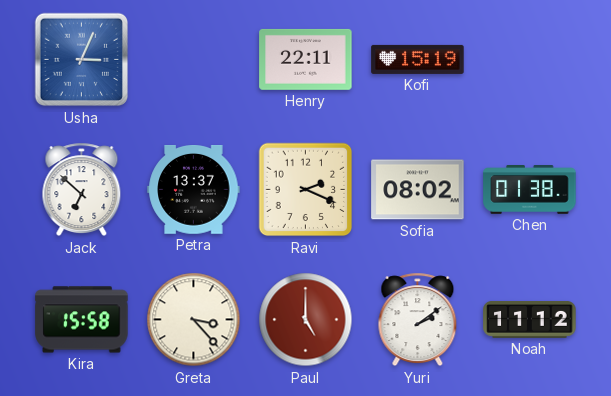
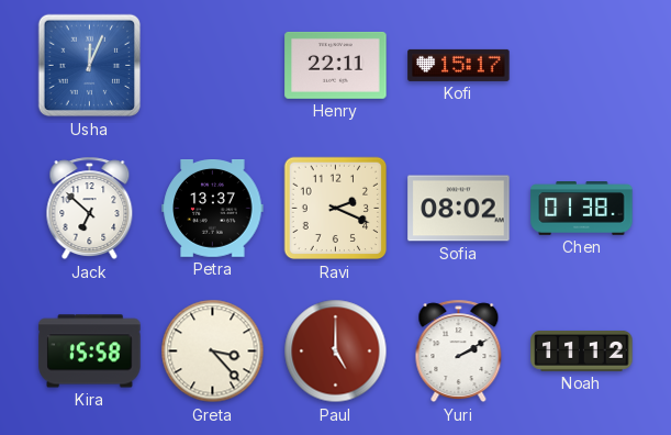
Usha: 3:04 -> 12:04 (90, 66)
Kofi: 15:19 -> 15:17 (459, 65)
Yuri: 2:09 -> 2:10 (459, 352)
